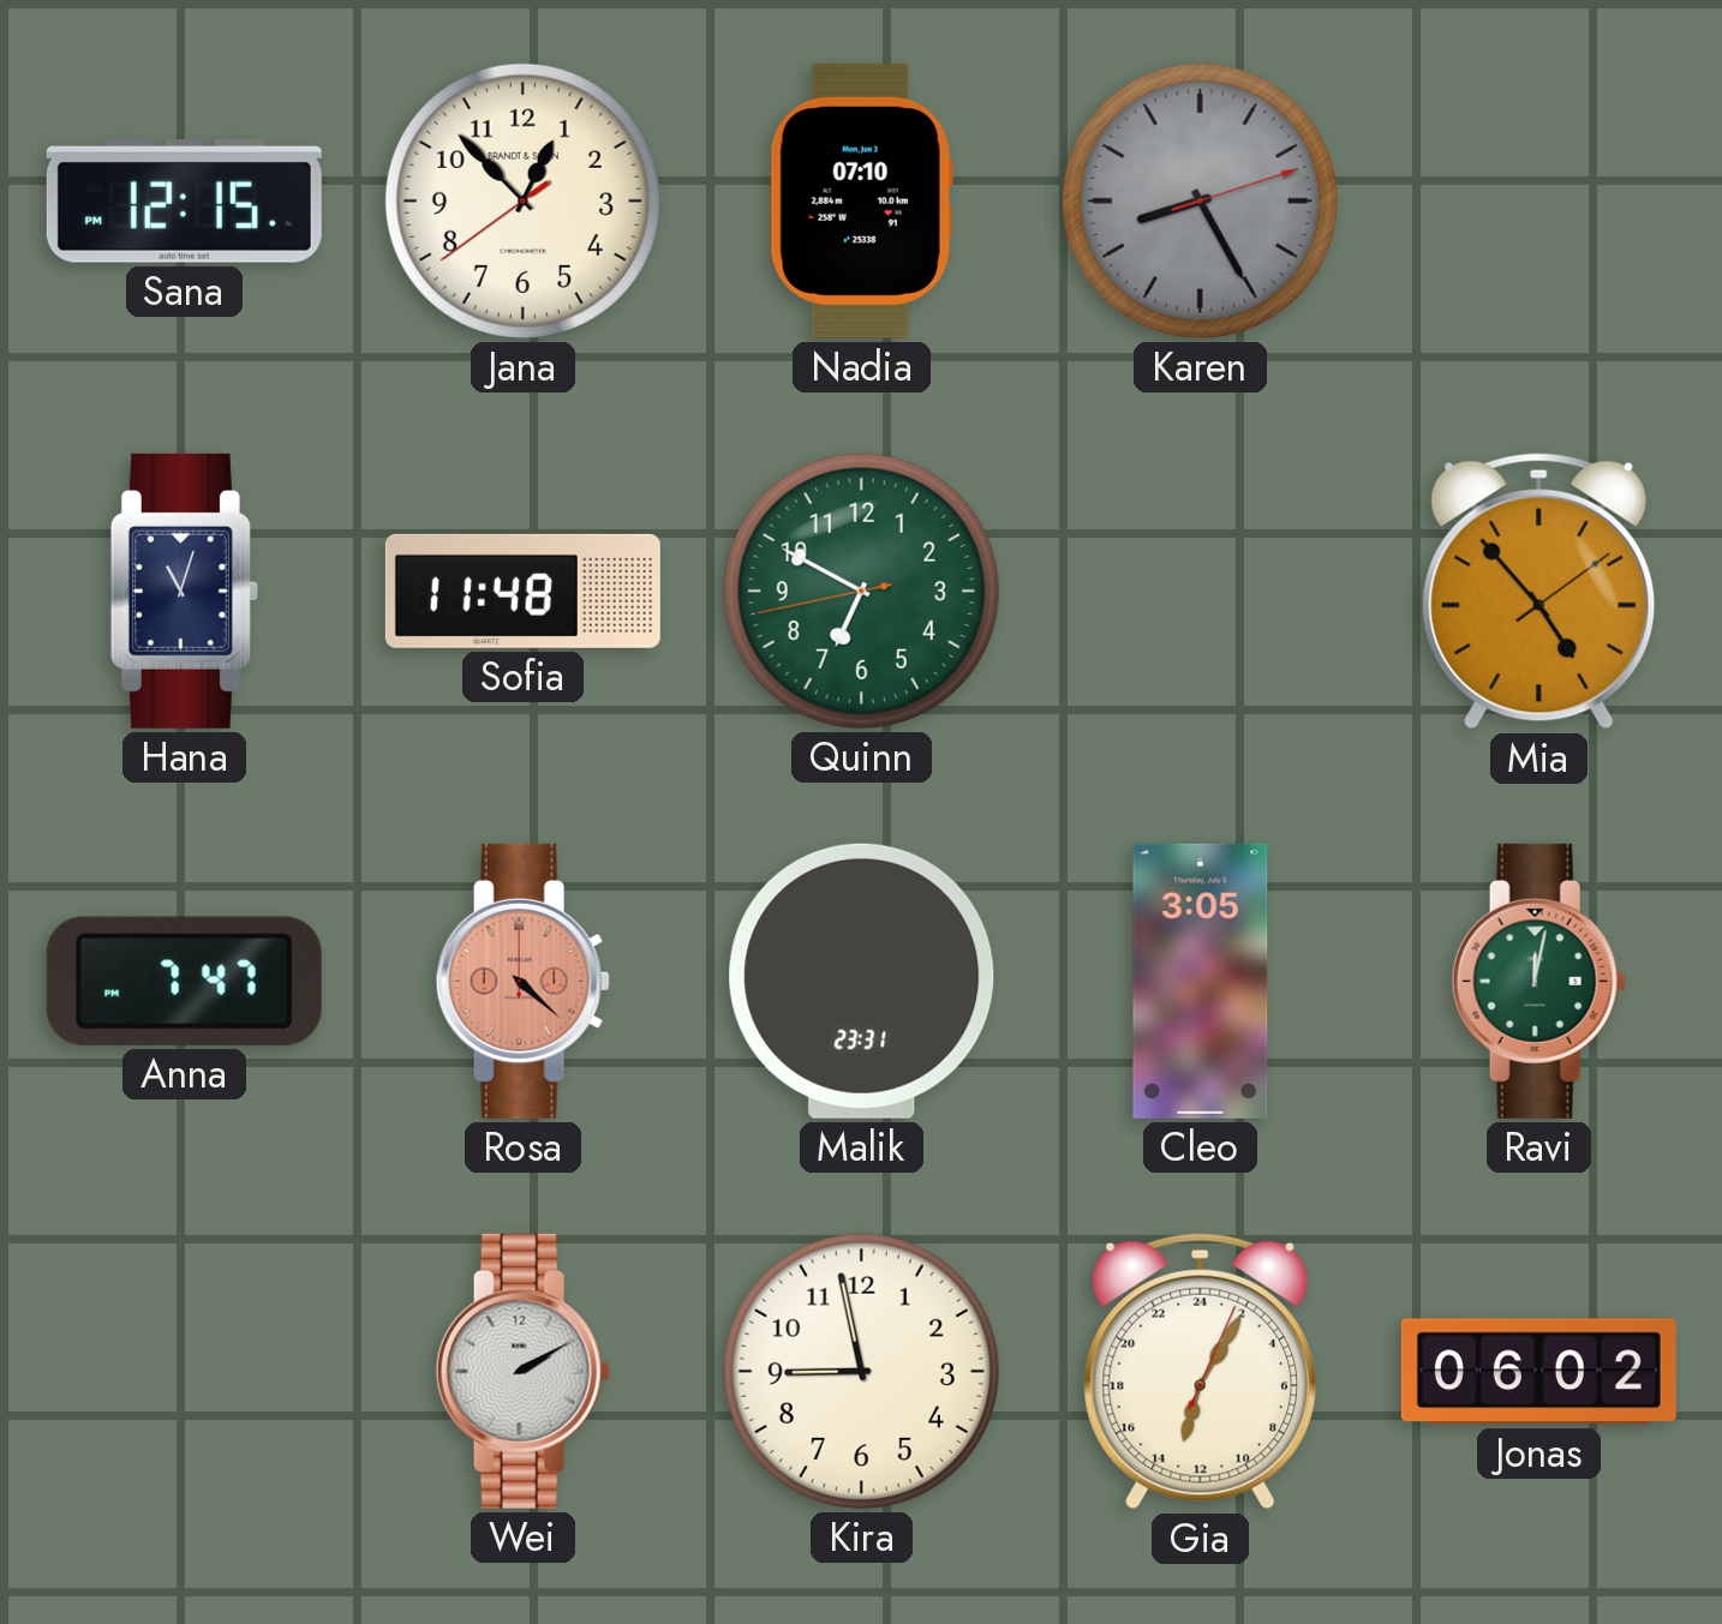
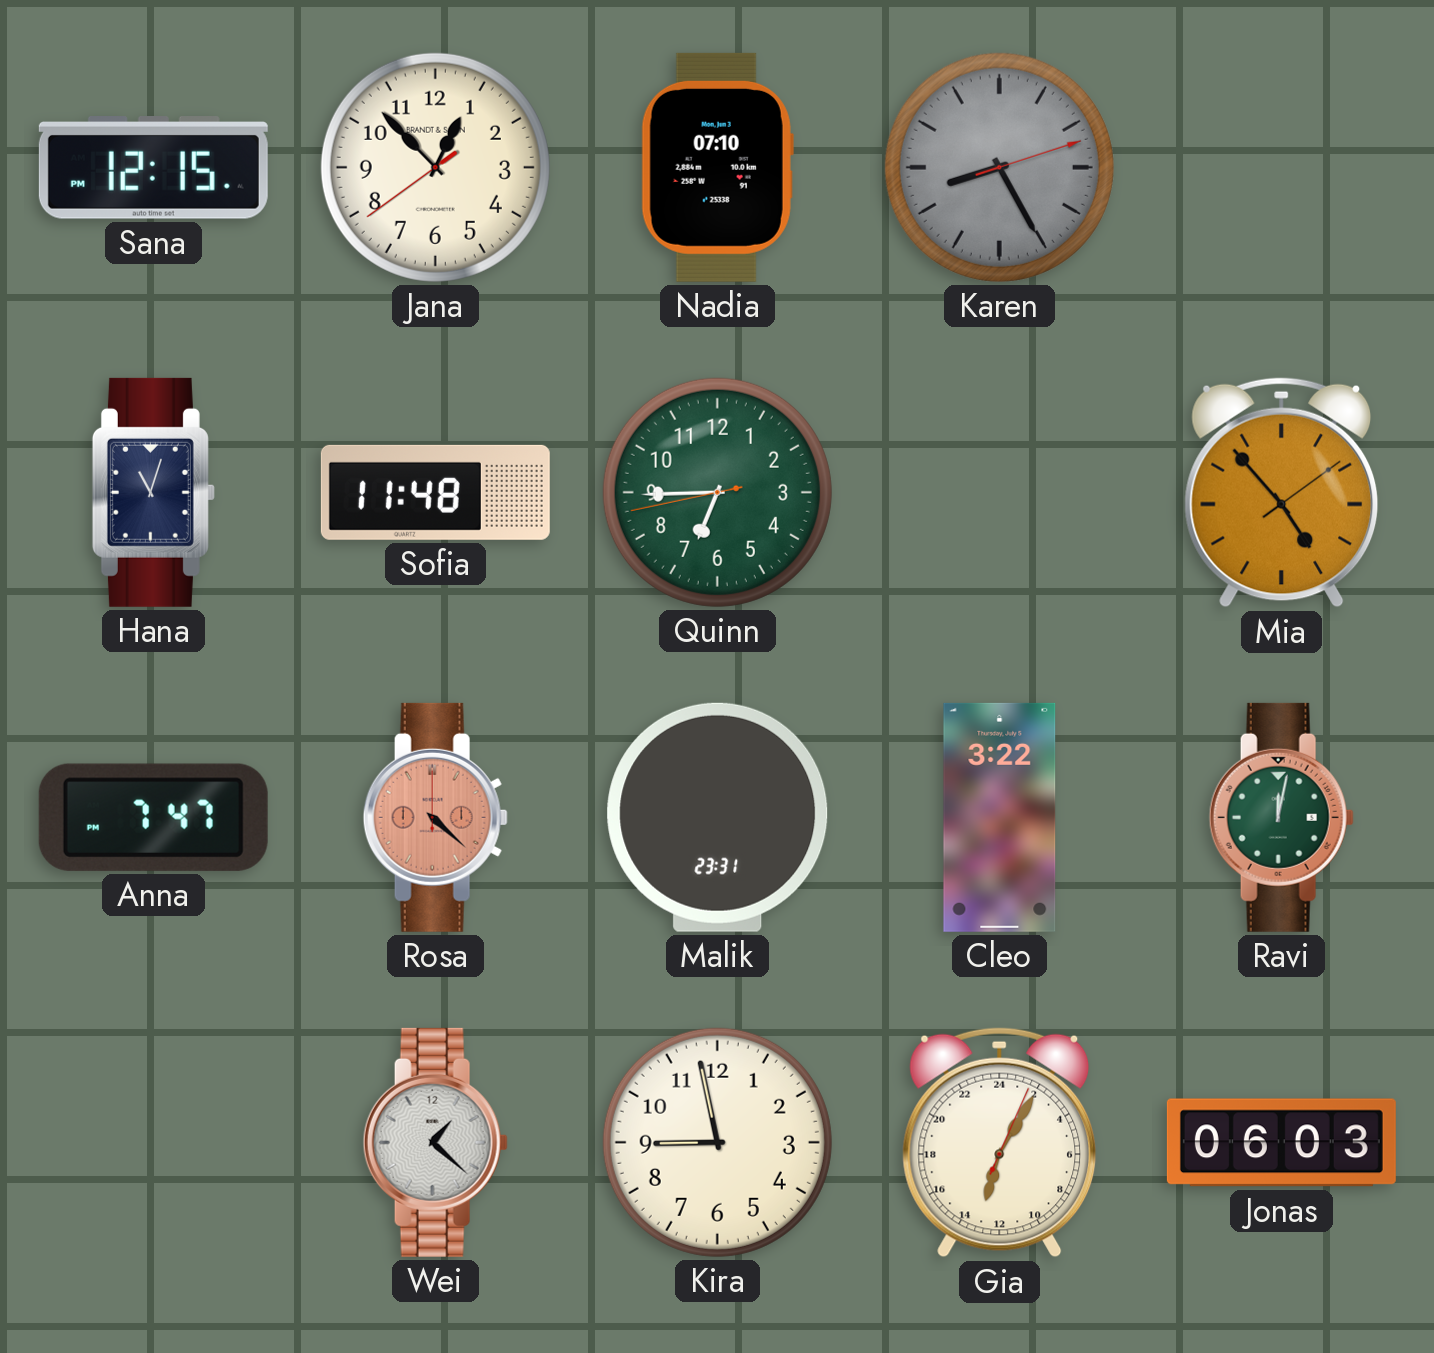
Quinn: 6:49 -> 6:44 (717, 492)
Cleo: 3:05 -> 3:22 (1000, 817)
Wei: 2:10 -> 1:22 (435, 1142)
Jonas: 06:02 -> 06:03 (1281, 1143)
